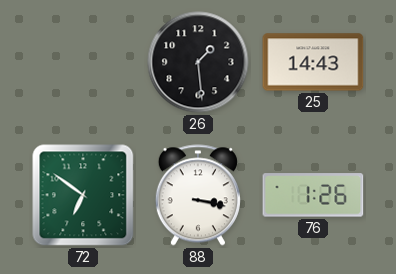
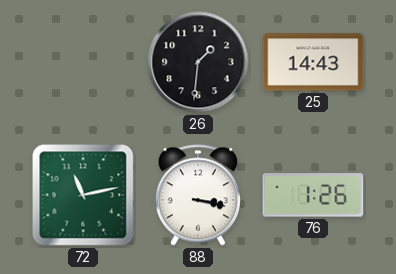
26: 1:29 -> 1:31 (198, 62)
72: 6:51 -> 11:13 (83, 195)
